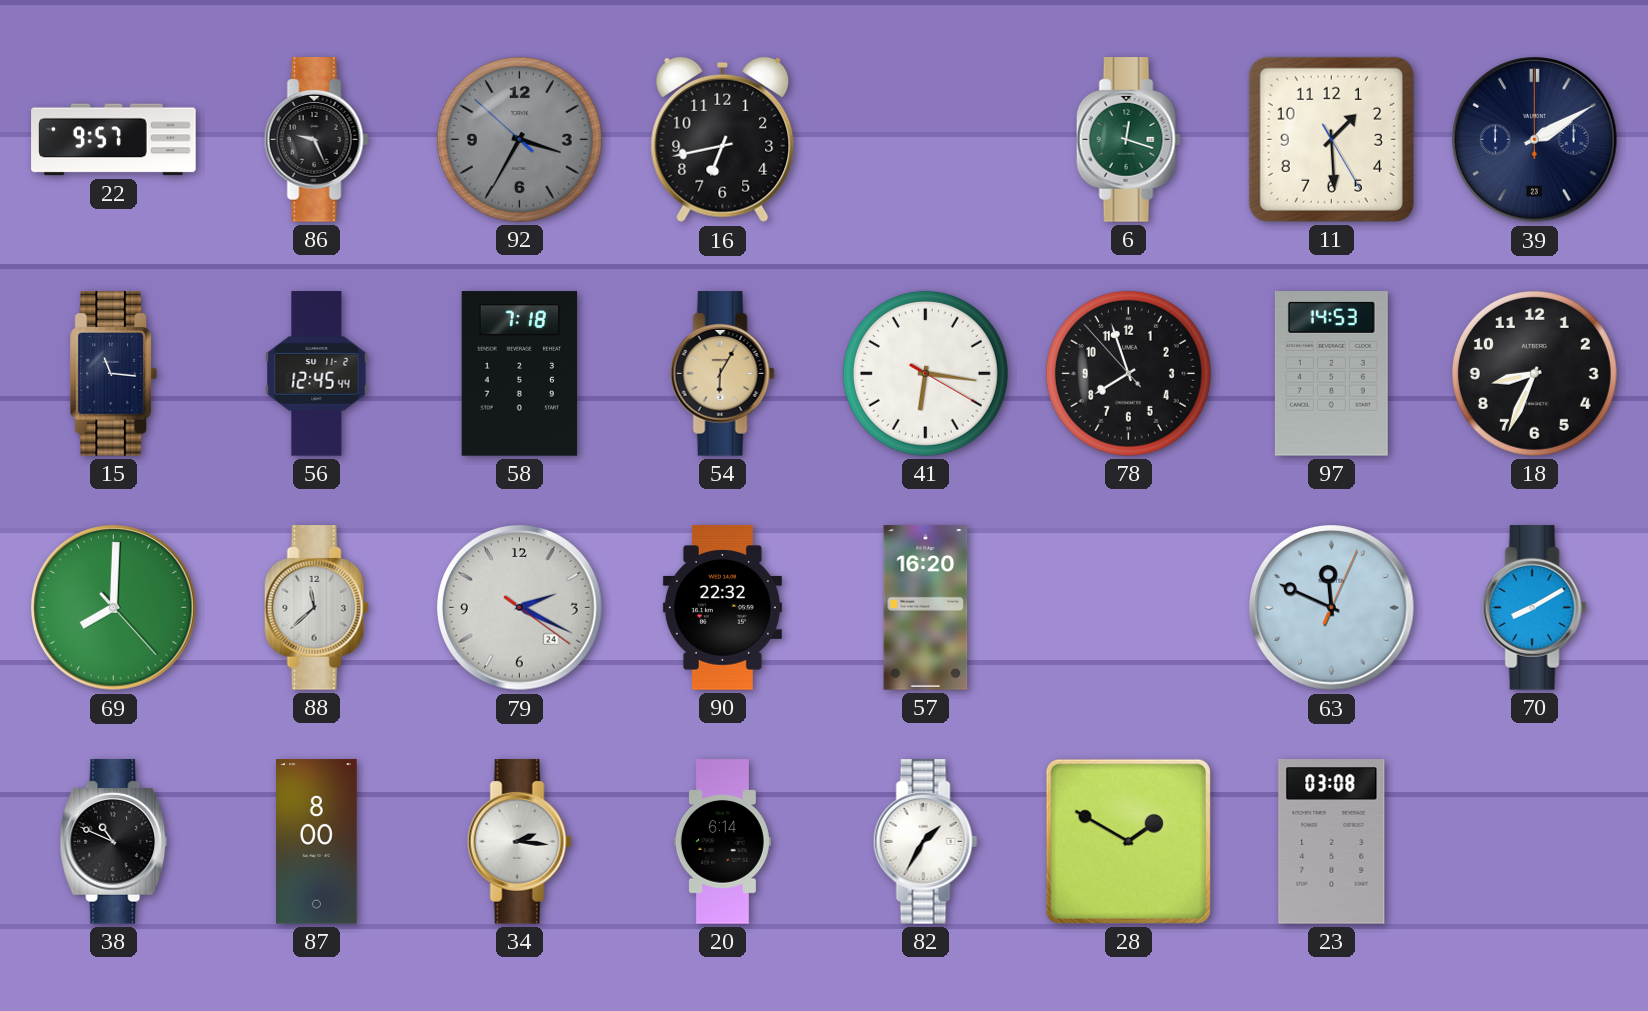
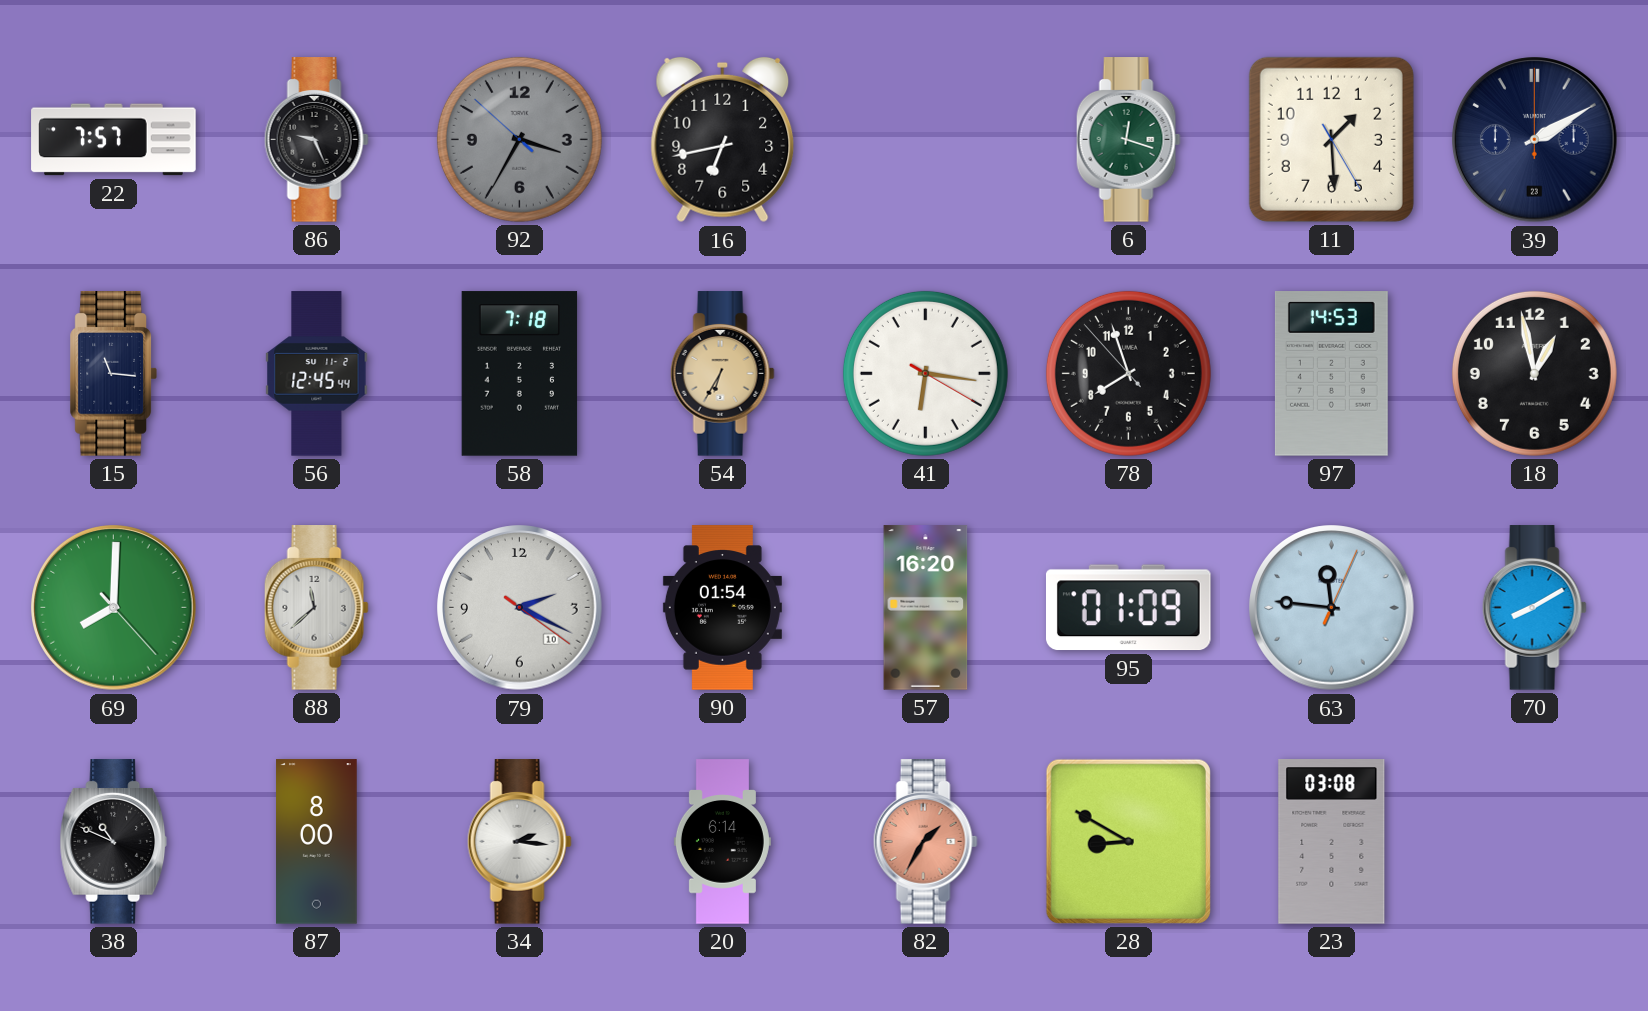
22: 9:57 -> 7:57 (114, 140)
54: 6:05 -> 6:35 (722, 374)
18: 8:34 -> 12:58 (1534, 373)
79 date: 24 -> 10 (520, 608)
90: 22:32 -> 01:54 (722, 608)
95: none -> 01:09 (1128, 608)
63: 11:49 -> 11:46 (1332, 608)
82 dial: white -> salmon (925, 842)
28: 1:50 -> 8:50 (1128, 841)
